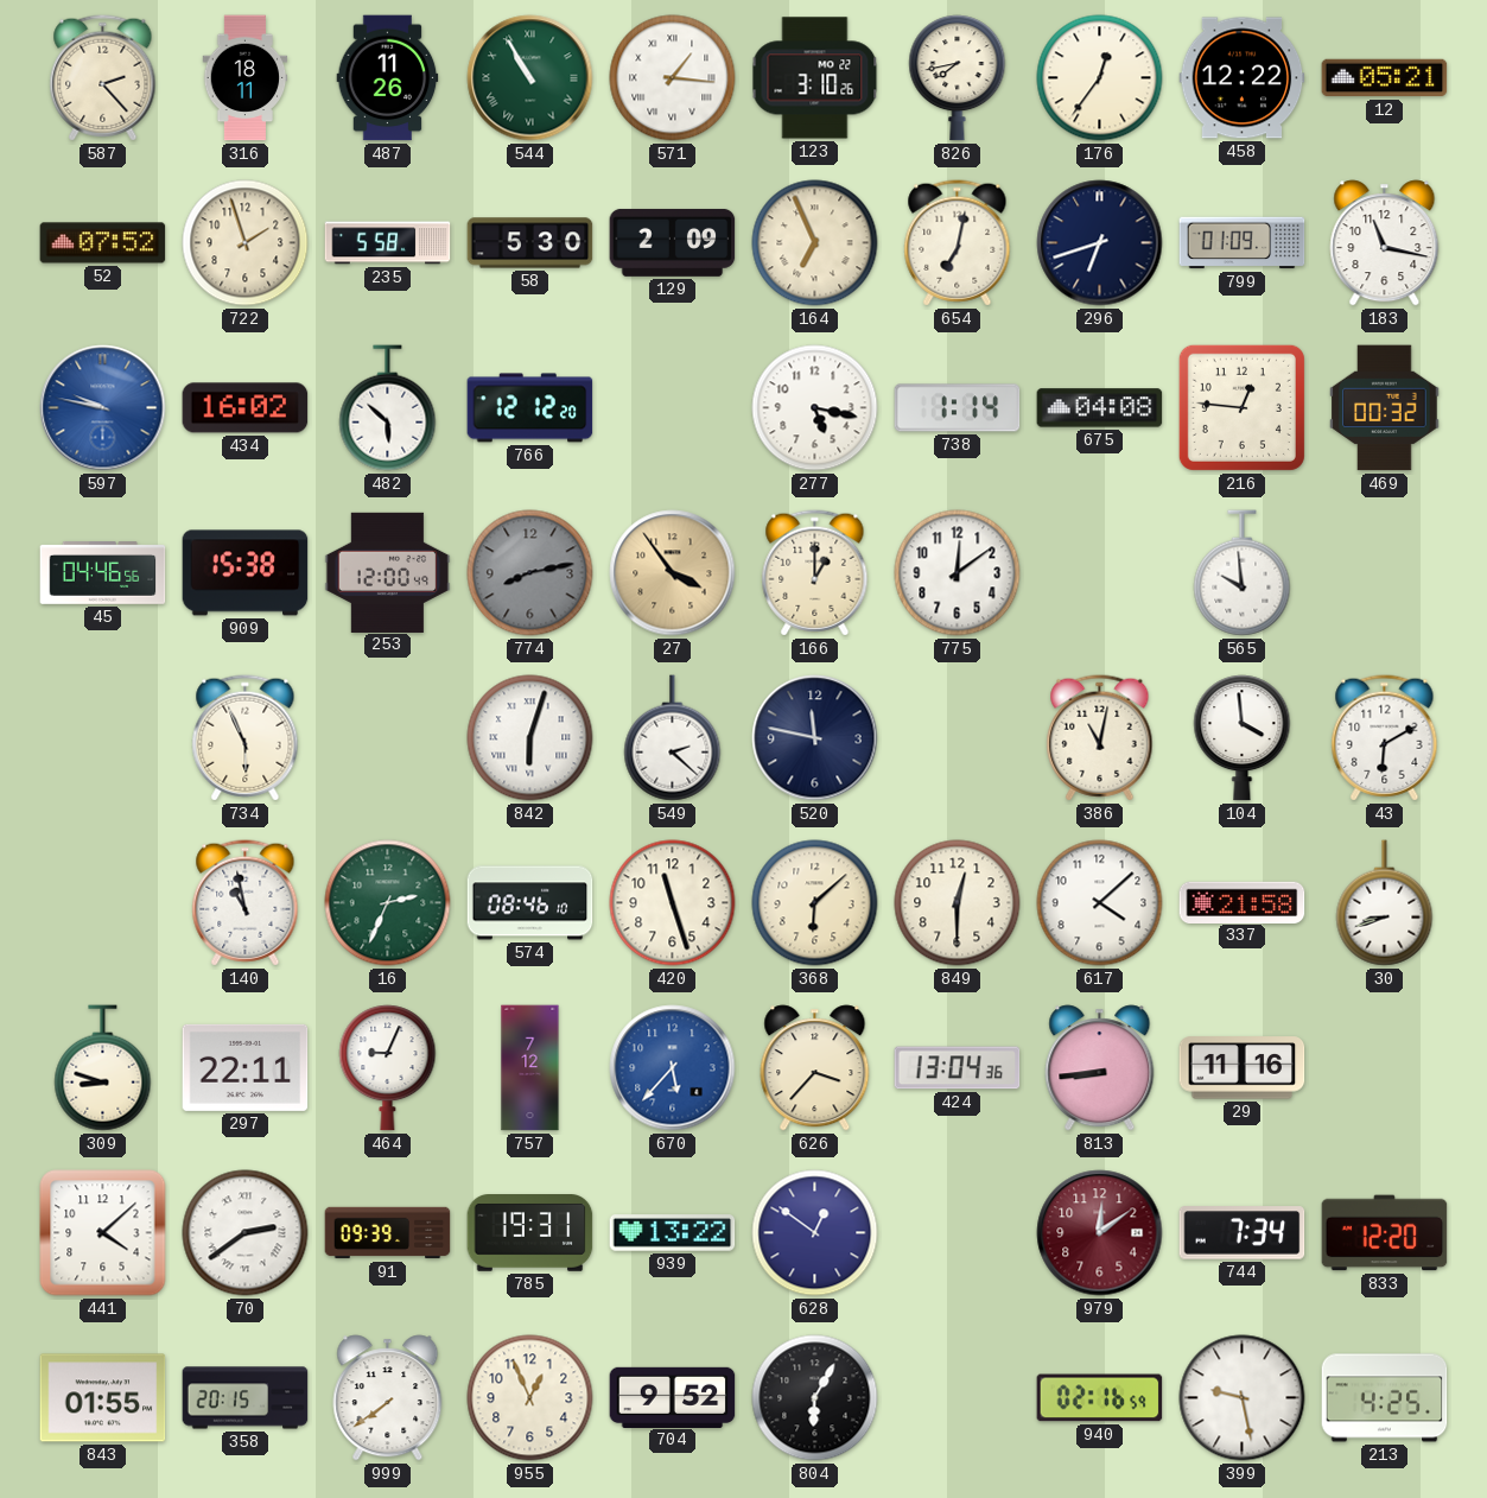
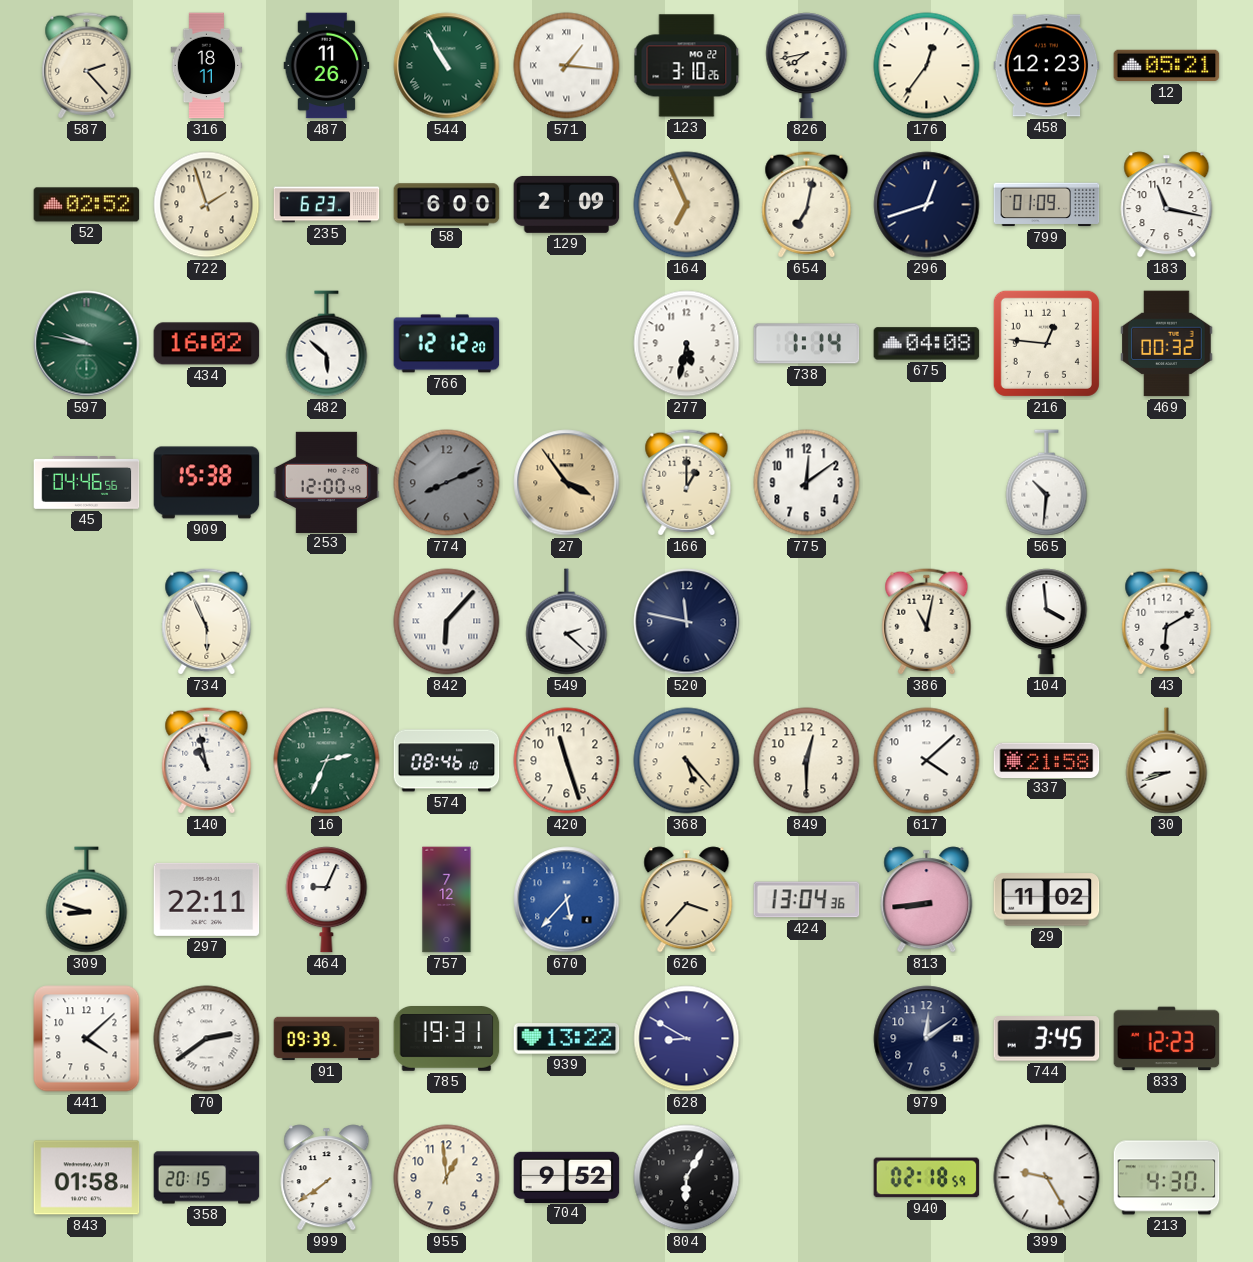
458: 12:22 -> 12:23 (1047, 66)
52: 07:52 -> 02:52 (87, 205)
235: 5:58 -> 6:23 (327, 205)
58: 5:30 -> 6:00 (447, 205)
296: 6:42 -> 12:42 (927, 205)
597 dial: blue -> green (87, 344)
277: 5:17 -> 5:32 (687, 344)
774: 8:13 -> 8:11 (447, 483)
565: 9:59 -> 10:31 (1047, 483)
842: 6:03 -> 6:07 (447, 622)
368: 6:08 -> 5:23 (687, 761)
29: 11:16 -> 11:02 (1047, 900)
628: 12:51 -> 8:50 (687, 1039)
979 dial: burgundy -> navy (927, 1039)
744: 7:34 -> 3:45 (1047, 1039)
833: 12:20 -> 12:23 (1167, 1039)
843: 01:55 -> 01:58 (87, 1178)
955: 12:56 -> 12:59 (447, 1178)
940: 02:16 -> 02:18 (927, 1178)
399: 9:28 -> 9:25 (1047, 1178)
213: 4:25 -> 4:30 (1167, 1178)
